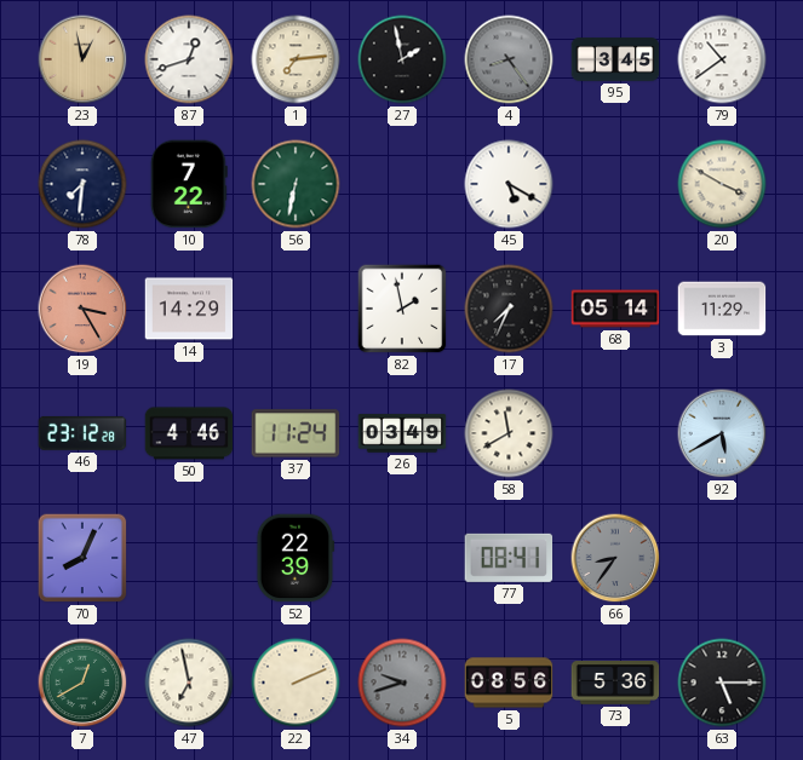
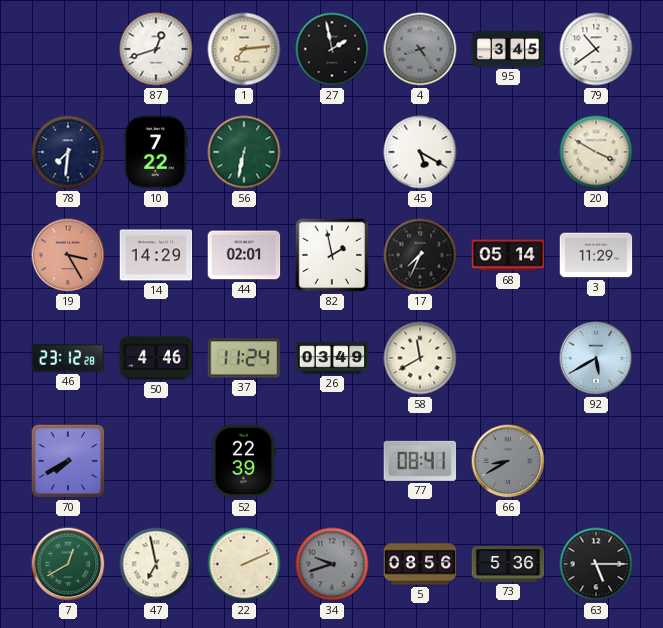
23: 12:58 -> none (82, 59)
44: none -> 02:01 (244, 255)
70: 8:04 -> 7:40 (68, 461)
66: 8:36 -> 8:40 (508, 461)
